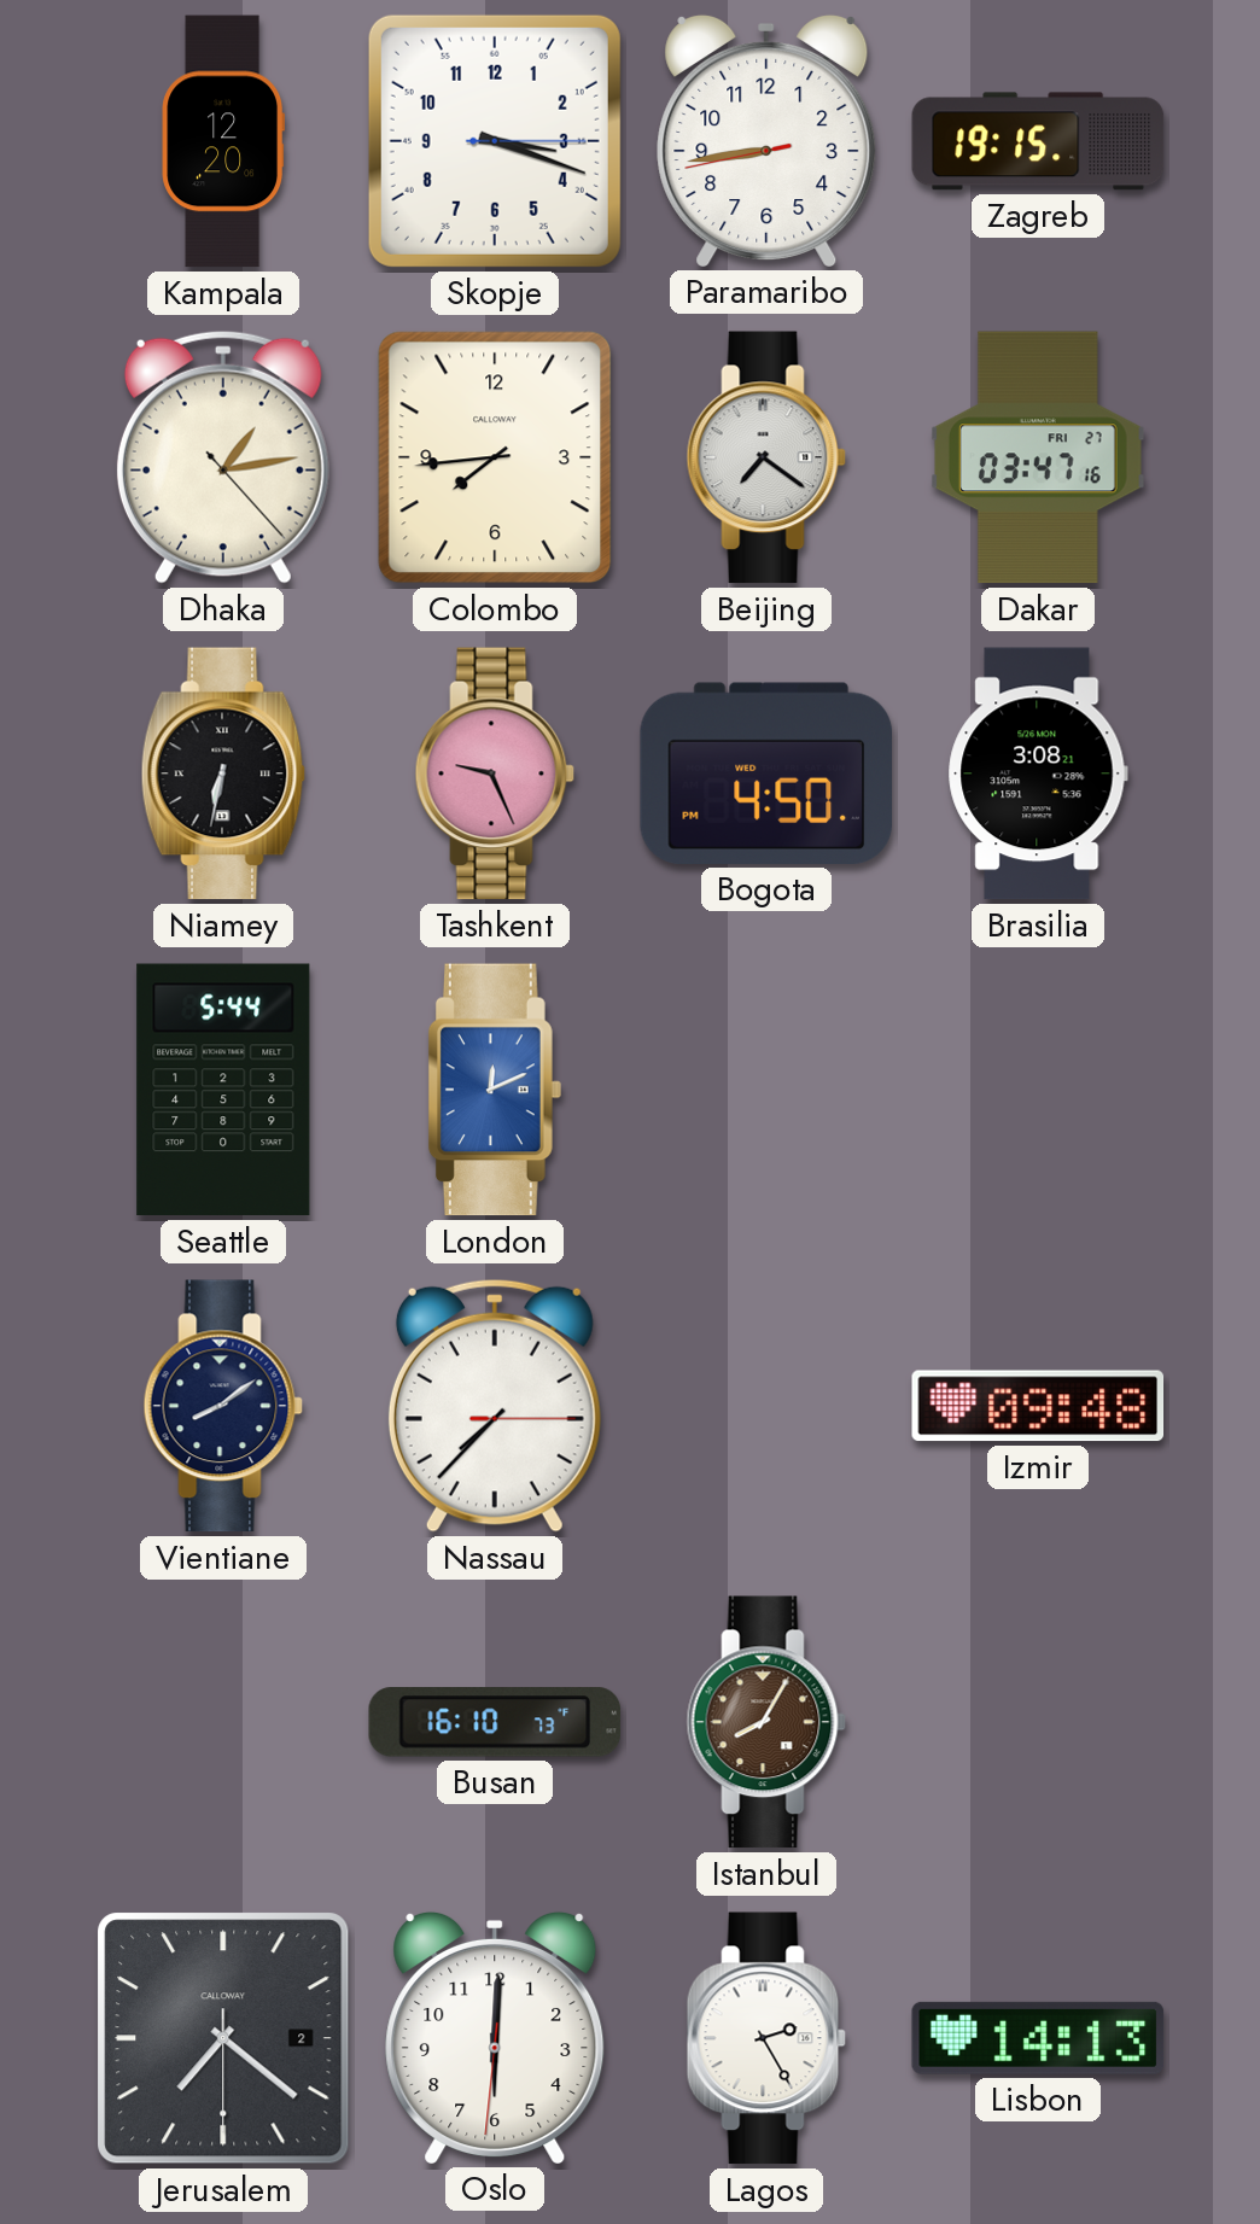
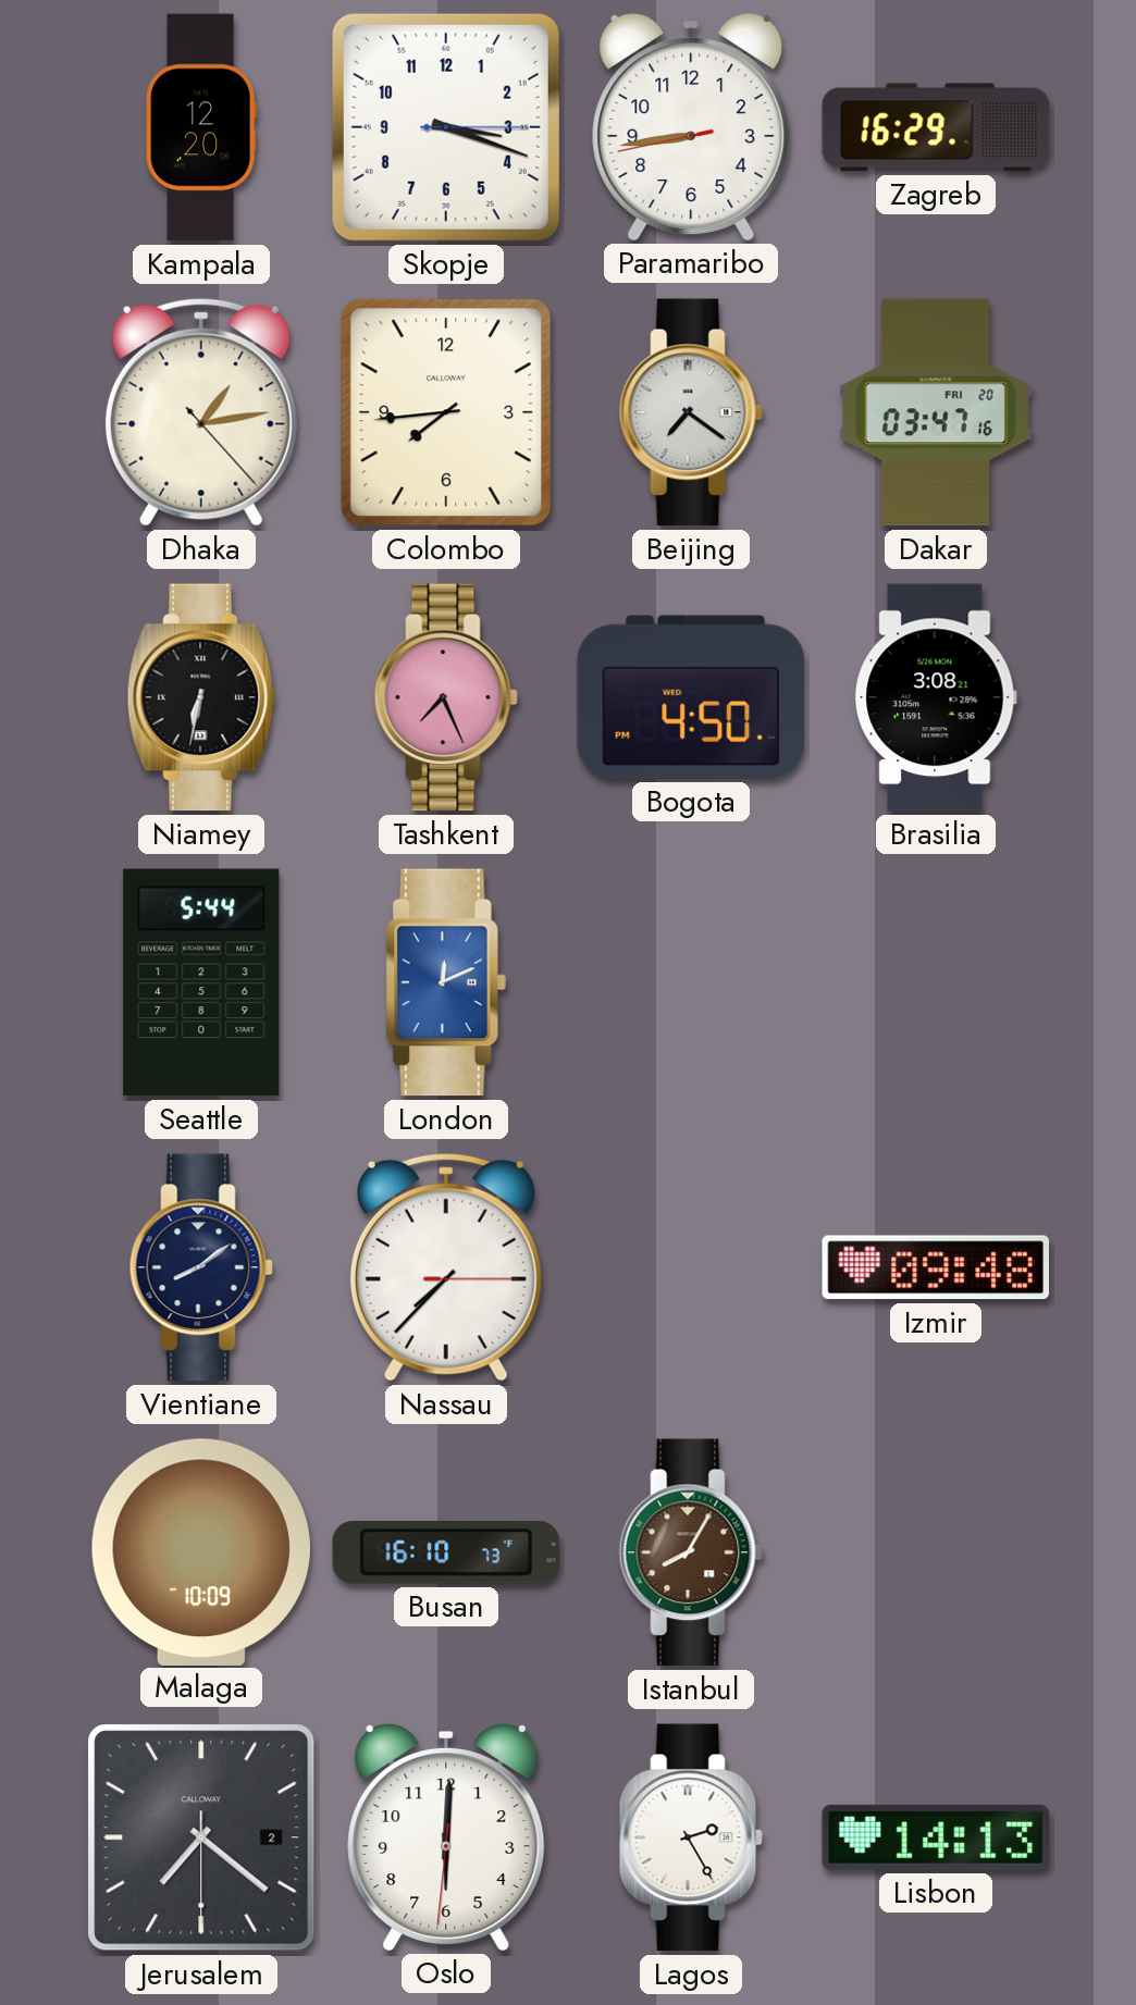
Zagreb: 19:15 -> 16:29 (936, 127)
Dakar date: FRI 27 -> FRI 20 (936, 412)
Tashkent: 9:26 -> 7:26 (446, 697)
Malaga: none -> 10:09 (201, 1551)
